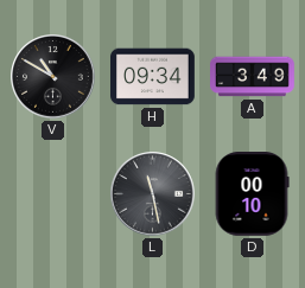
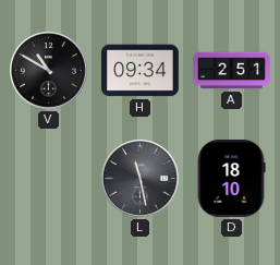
A: 3:49 -> 2:51 (232, 71)
D: 00:10 -> 18:10 (231, 179)
